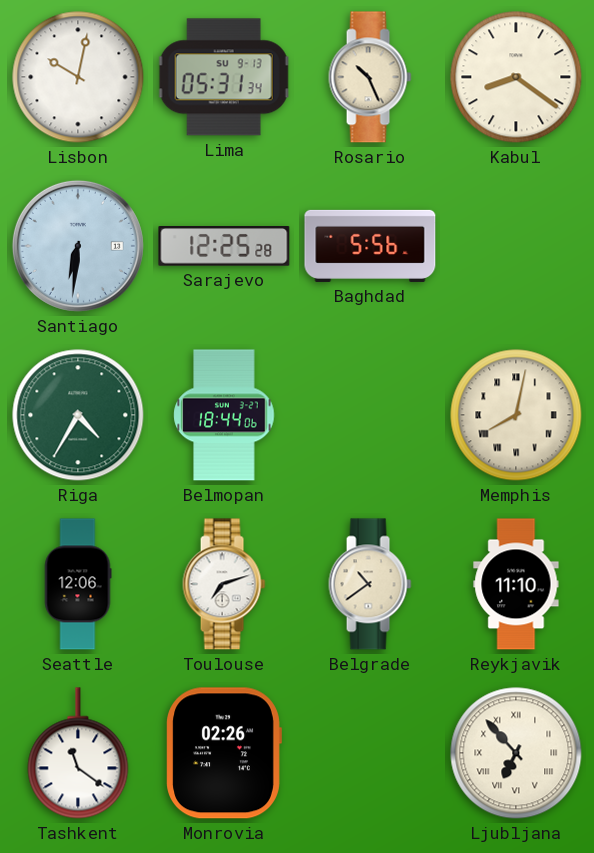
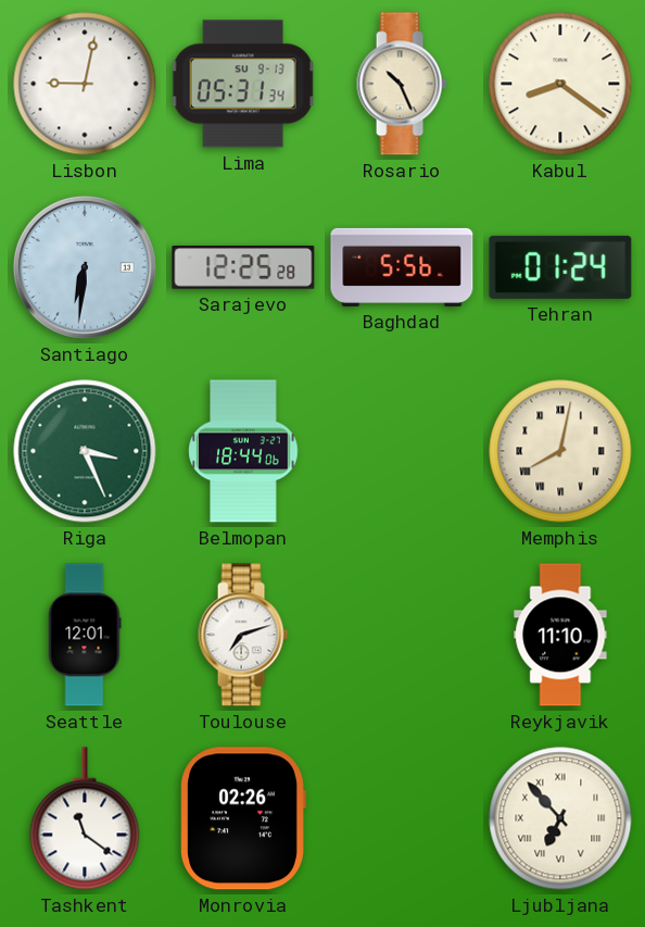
Lisbon: 10:02 -> 9:02 (85, 84)
Tehran: none -> 01:24 (560, 267)
Riga: 4:35 -> 3:26 (85, 451)
Seattle: 12:06 -> 12:01 (85, 635)
Belgrade: 10:39 -> none (370, 584)
